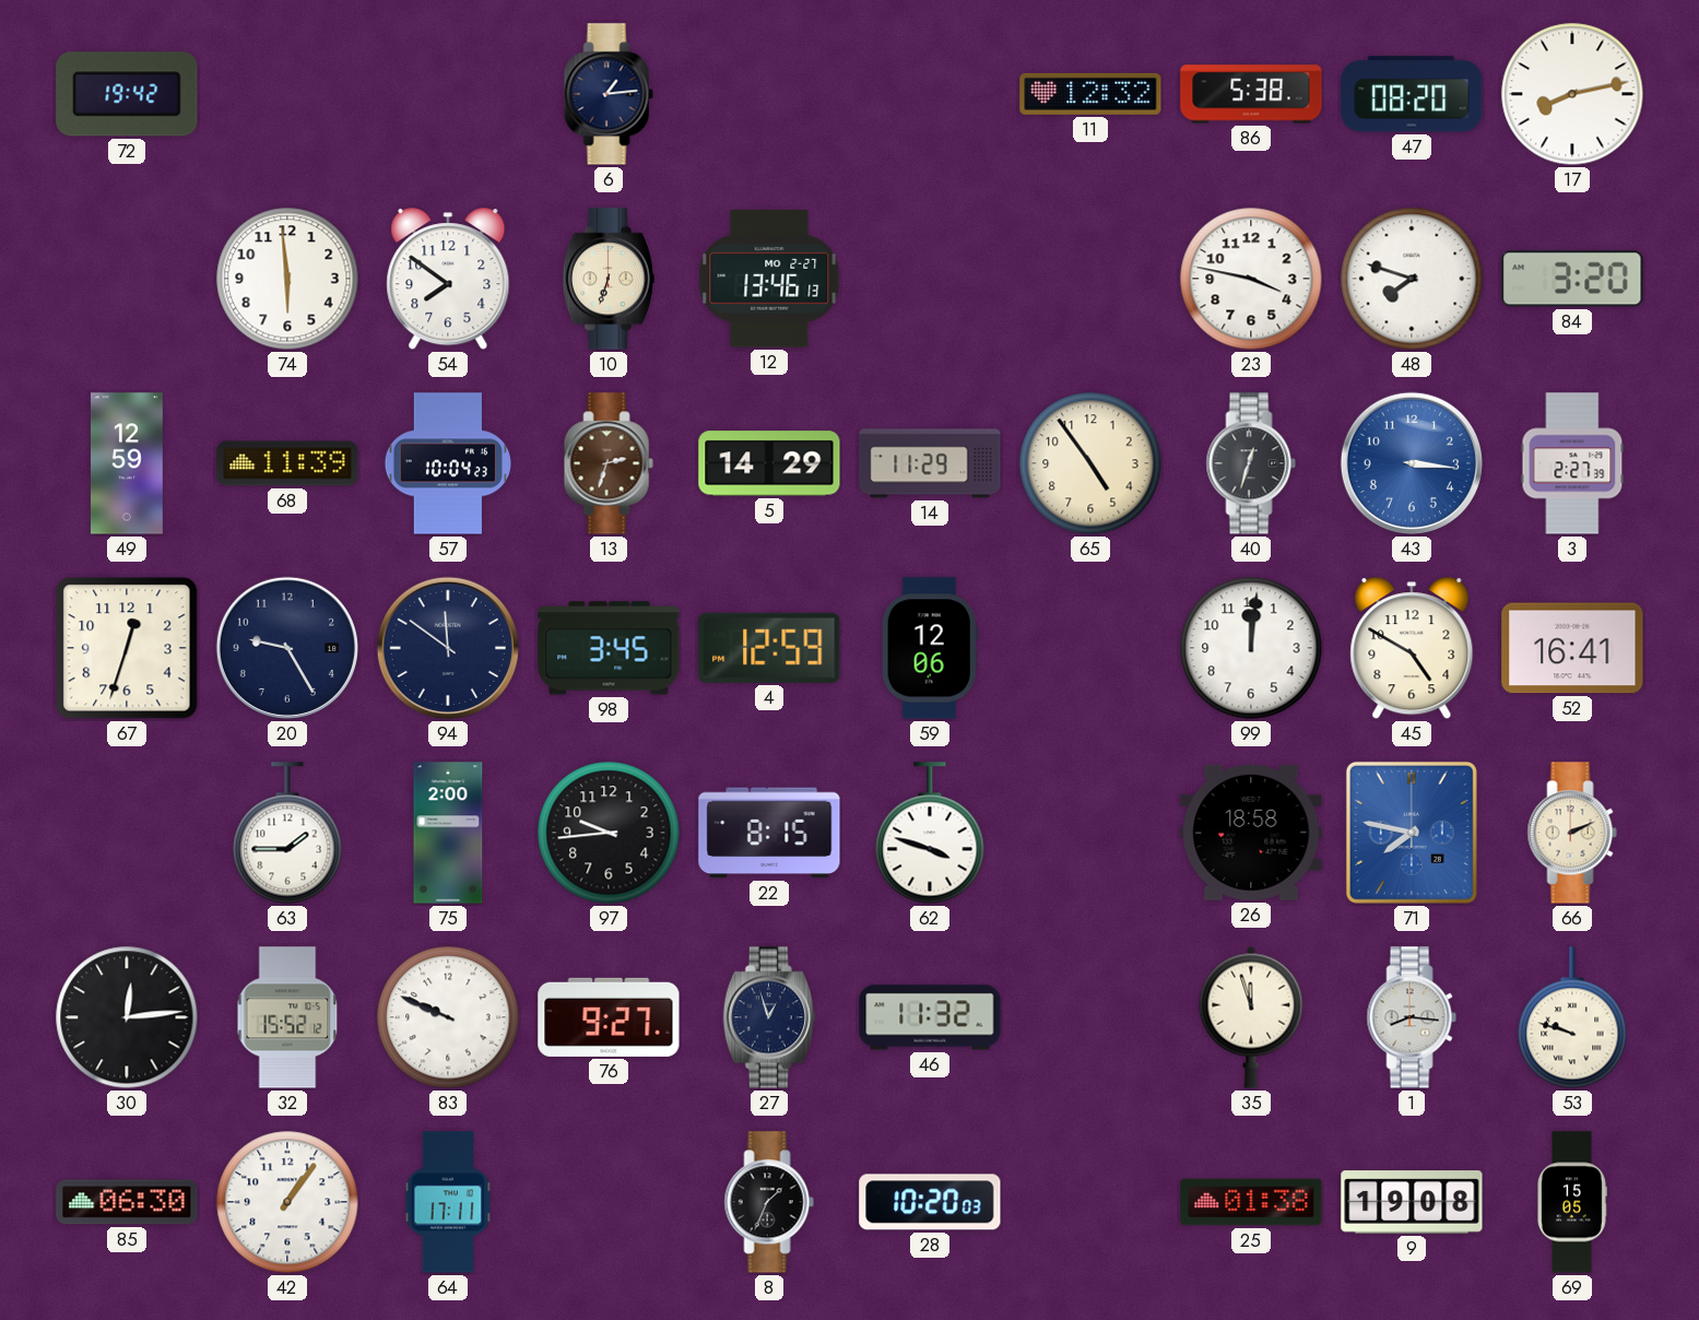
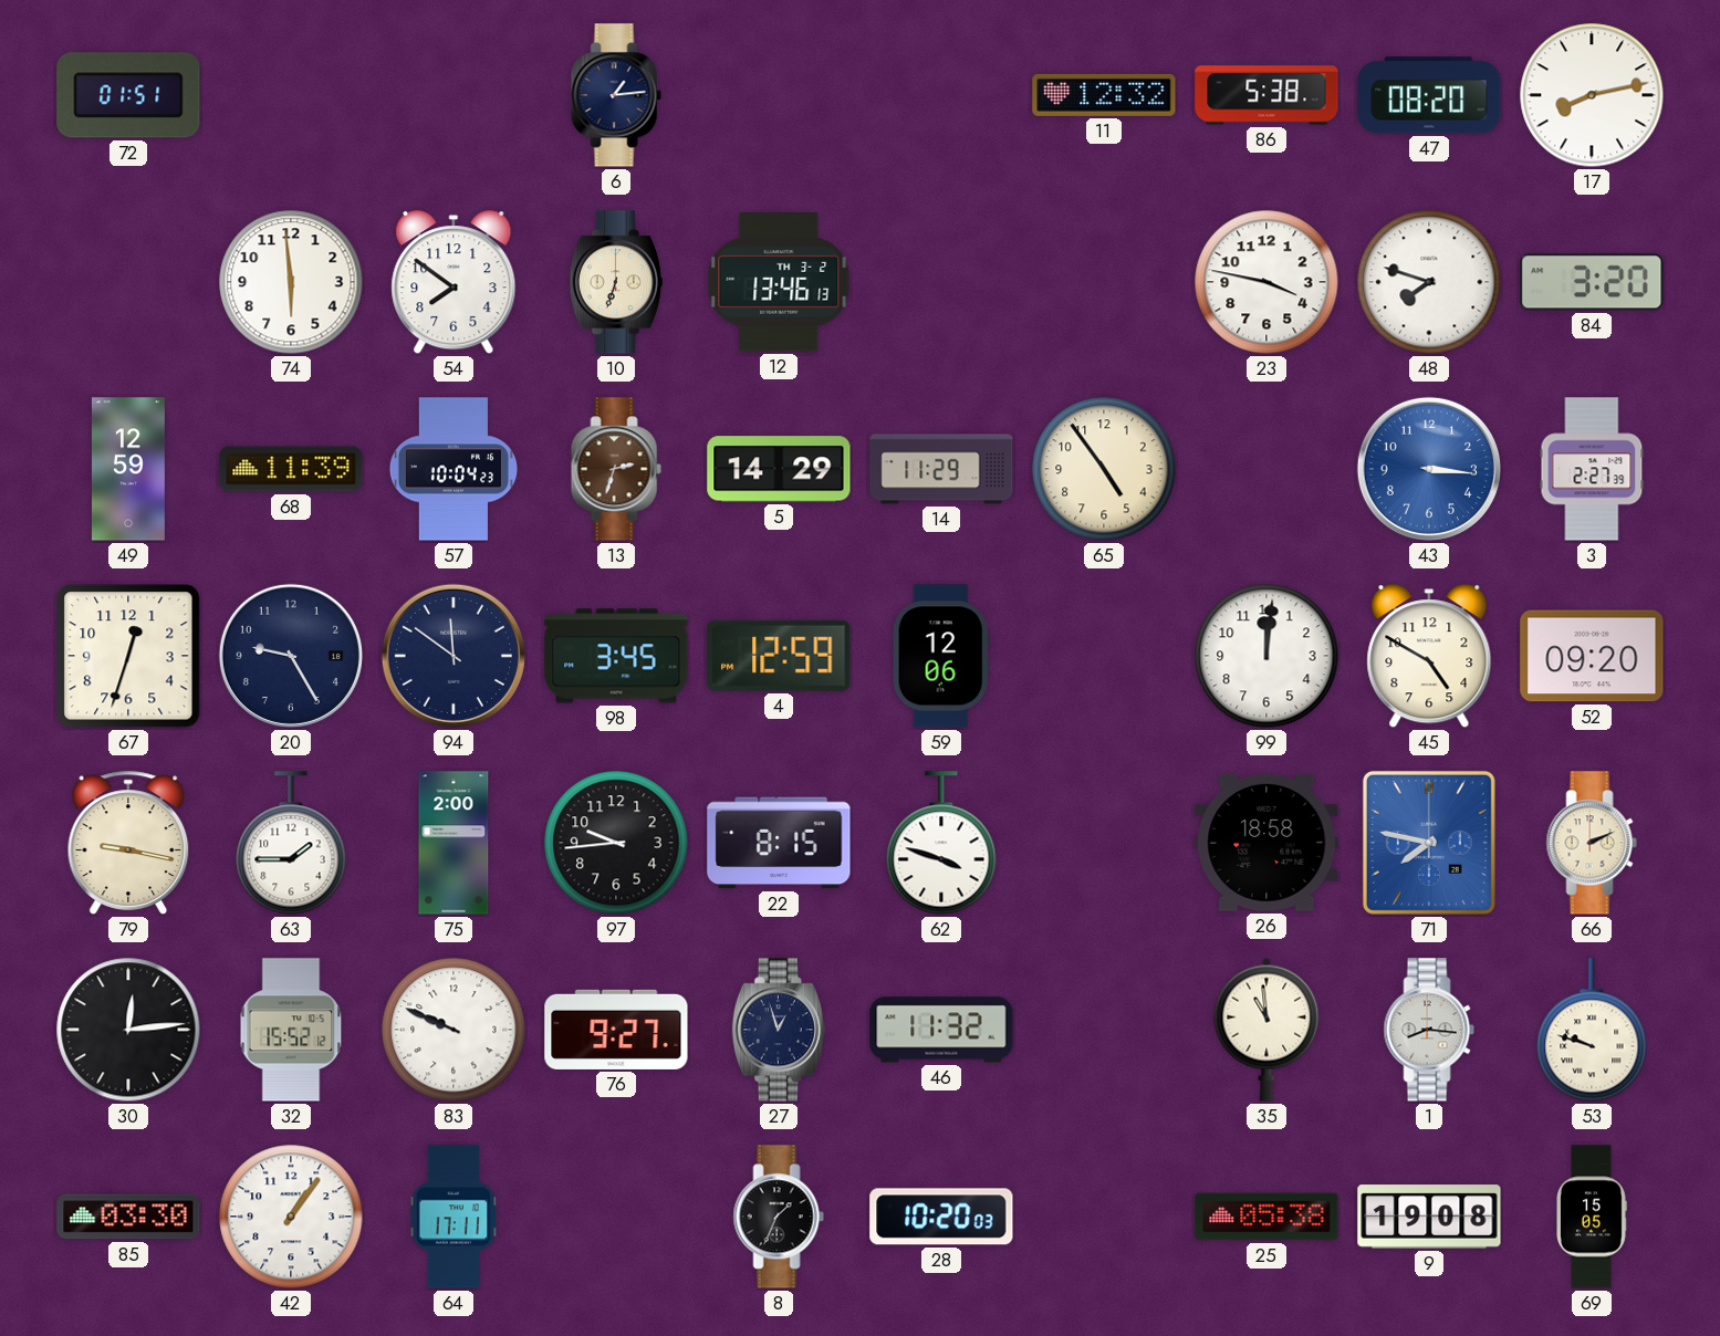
72: 19:42 -> 01:51 (128, 95)
12 date: MO 2-27 -> TH 3-2 (779, 283)
40: 12:33 -> none (1251, 463)
52: 16:41 -> 09:20 (1592, 656)
79: none -> 9:17 (128, 843)
35: 11:57 -> 10:59 (1266, 1030)
85: 06:30 -> 03:30 (128, 1217)
25: 01:38 -> 05:38 (1266, 1217)
